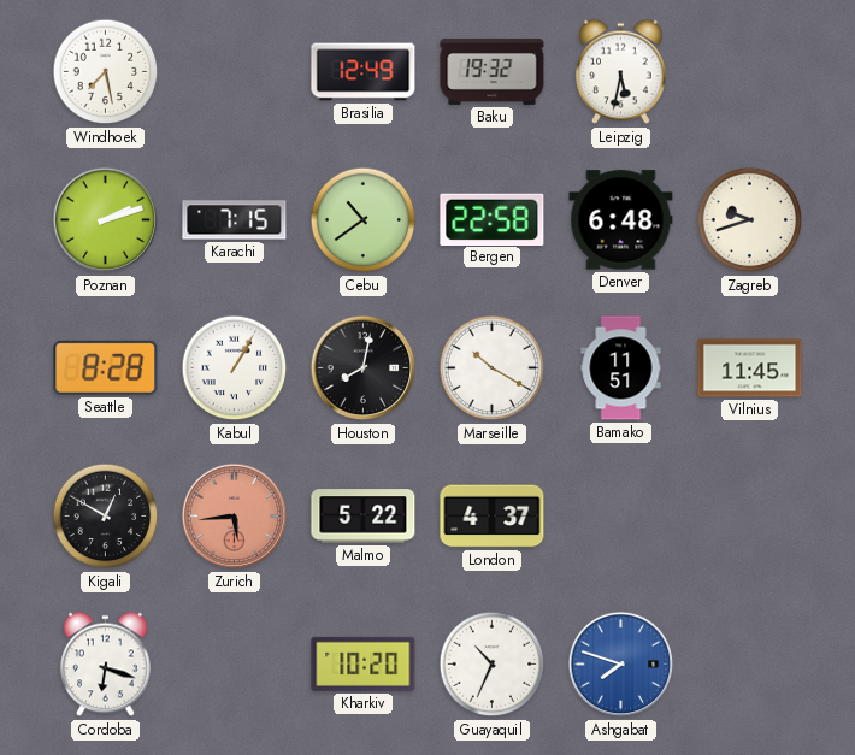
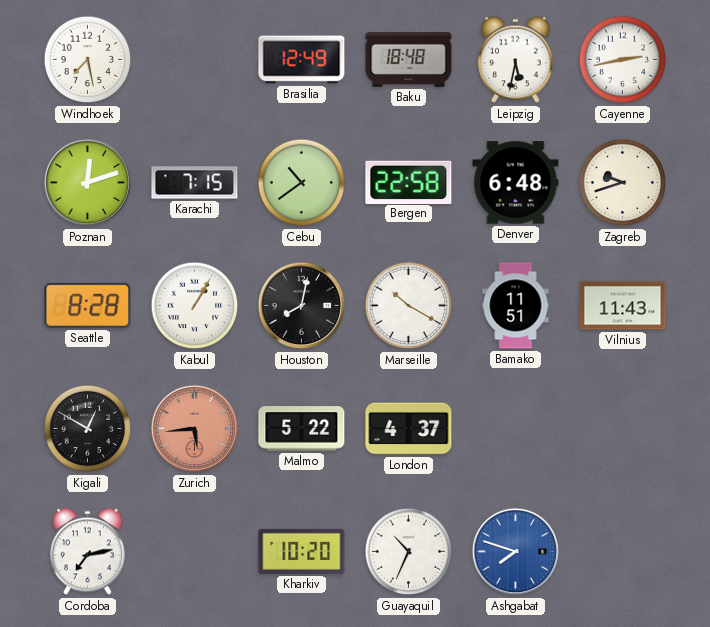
Baku: 19:32 -> 18:48 (409, 59)
Cayenne: none -> 2:43 (623, 60)
Poznan: 2:12 -> 12:12 (88, 183)
Vilnius: 11:45 -> 11:43 (623, 306)
Cordoba: 6:18 -> 7:13 (88, 552)
